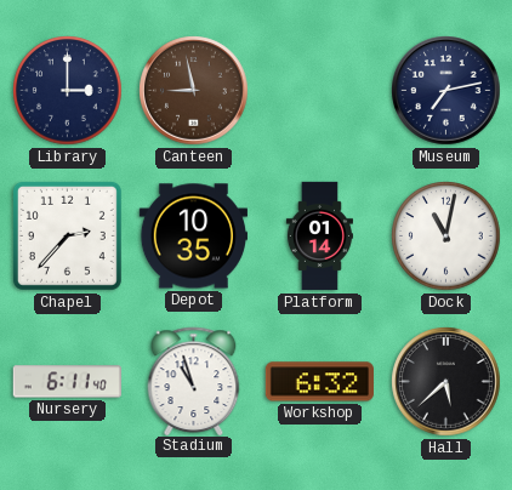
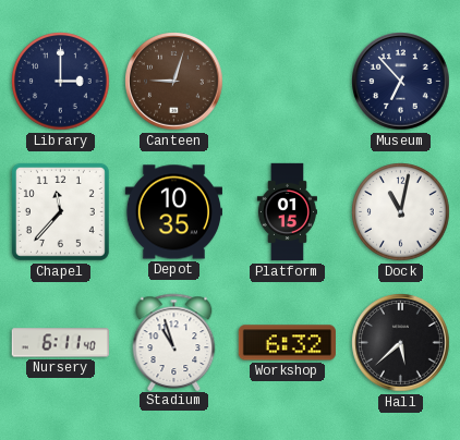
Canteen: 8:58 -> 9:03 (174, 82)
Museum: 7:13 -> 6:53 (401, 82)
Chapel: 2:37 -> 11:37 (60, 211)
Platform: 01:14 -> 01:15 (287, 212)
